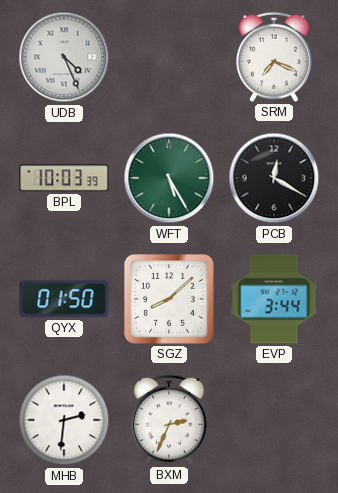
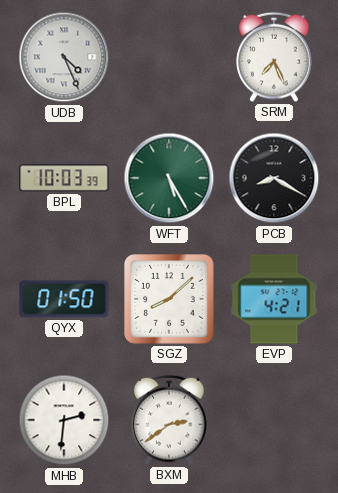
SRM: 7:19 -> 7:26 (274, 57)
PCB: 12:20 -> 8:20 (274, 178)
EVP: 3:44 -> 4:21 (274, 299)
BXM: 2:34 -> 2:39 (169, 420)
